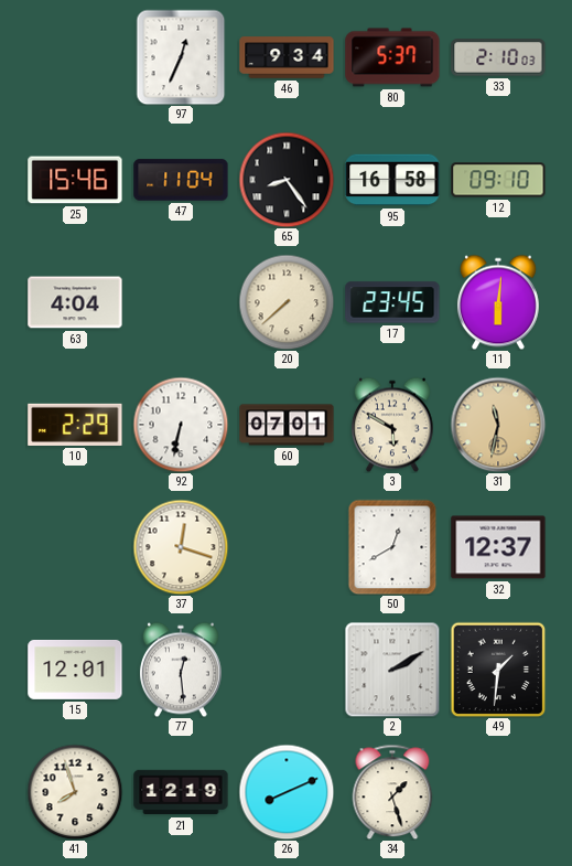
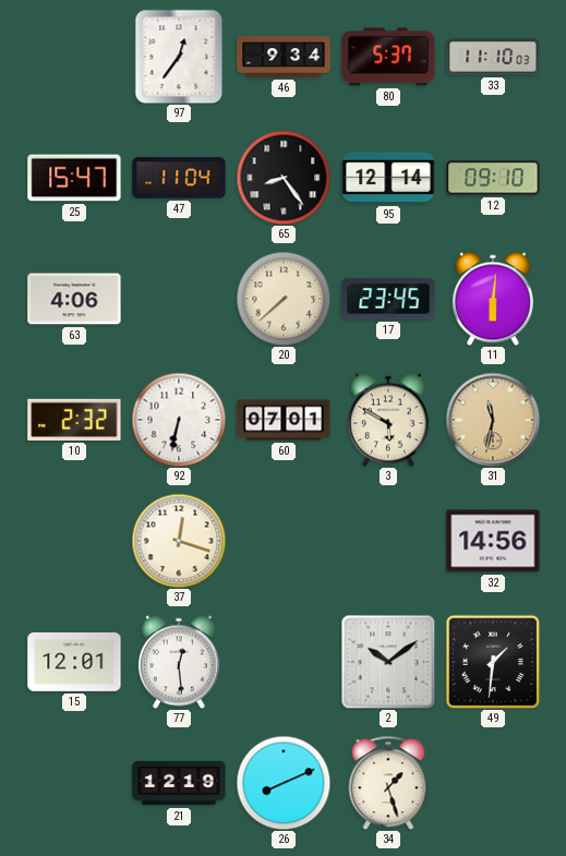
97: 12:34 -> 12:36 (179, 57)
33: 2:10 -> 11:10 (493, 57)
25: 15:46 -> 15:47 (74, 178)
95: 16:58 -> 12:14 (388, 178)
63: 4:04 -> 4:06 (74, 299)
10: 2:29 -> 2:32 (74, 420)
50: 12:40 -> none (392, 547)
32: 12:37 -> 14:56 (493, 541)
2: 2:10 -> 10:09 (388, 662)
41: 7:57 -> none (75, 792)
